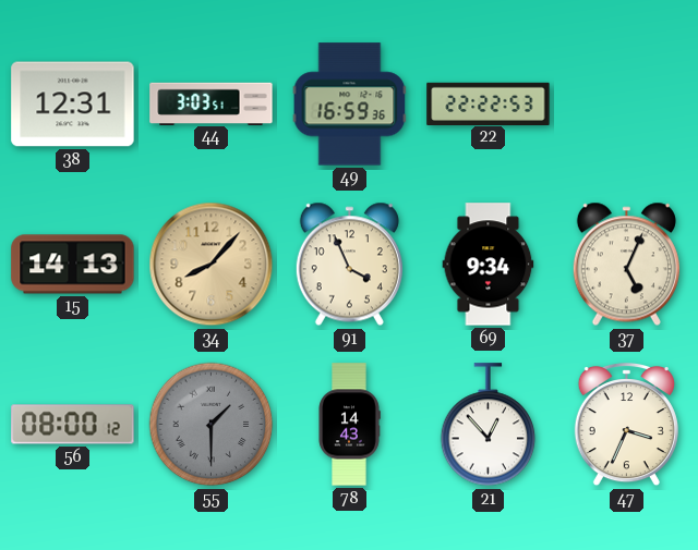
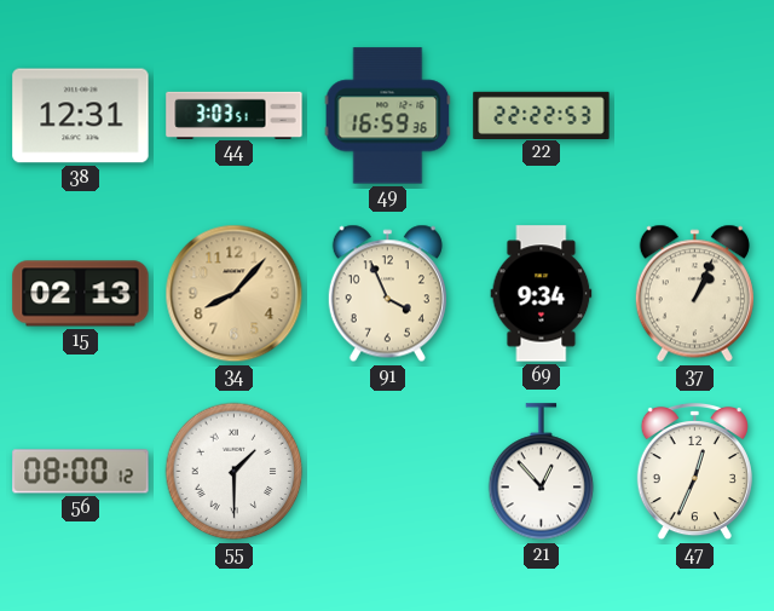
15: 14:13 -> 02:13 (81, 294)
37: 5:04 -> 1:04 (694, 294)
55 dial: grey -> white (235, 472)
78: 14:43 -> none (349, 425)
47: 3:34 -> 12:34 (694, 472)
